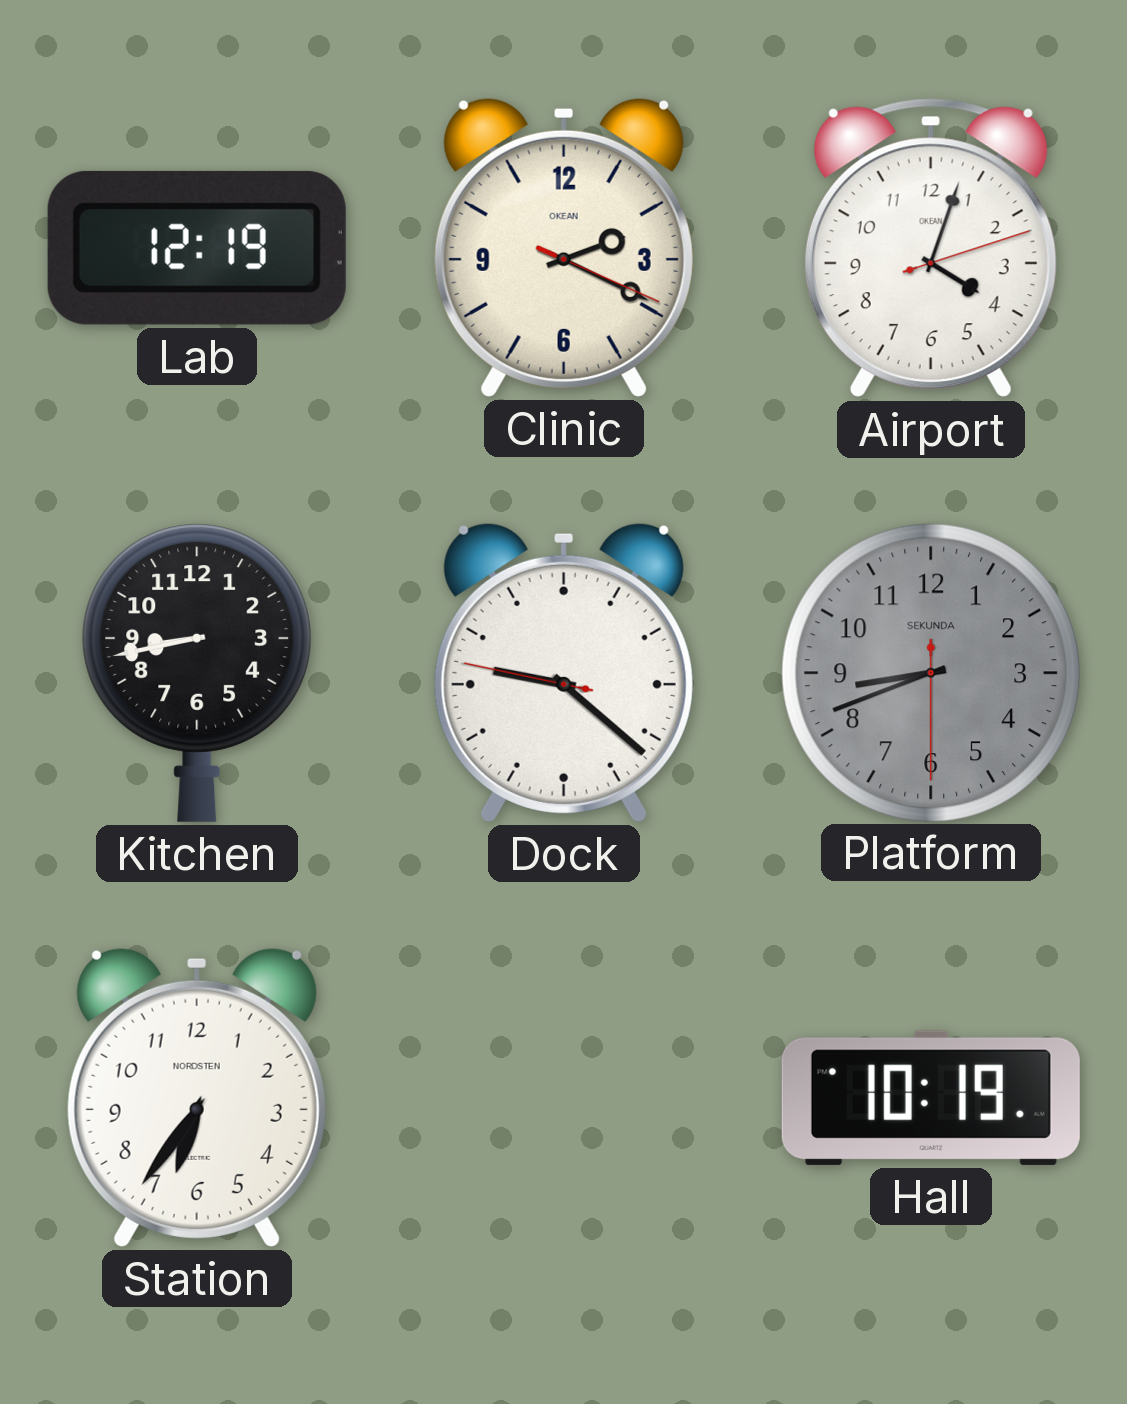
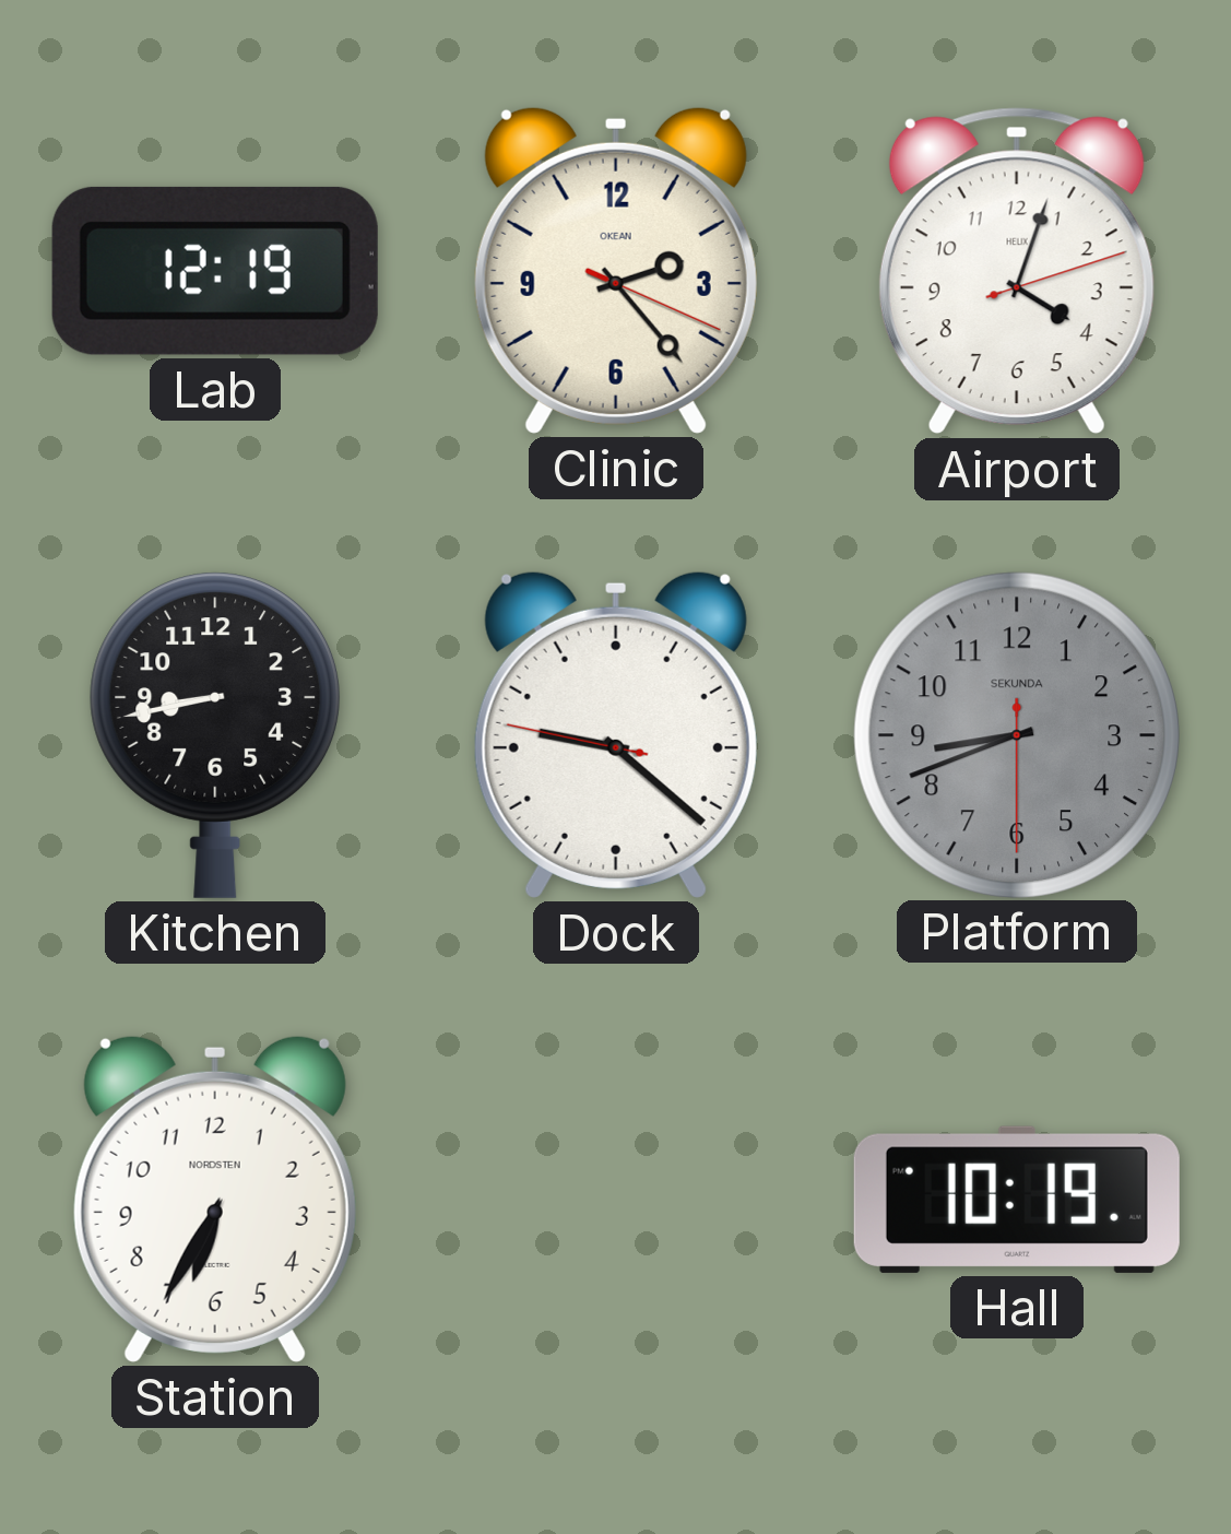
Clinic: 2:19 -> 2:23 (616, 270)
Airport brand: OKEAN -> HELIX (1017, 271)
Station: 6:36 -> 6:35 (215, 1199)
